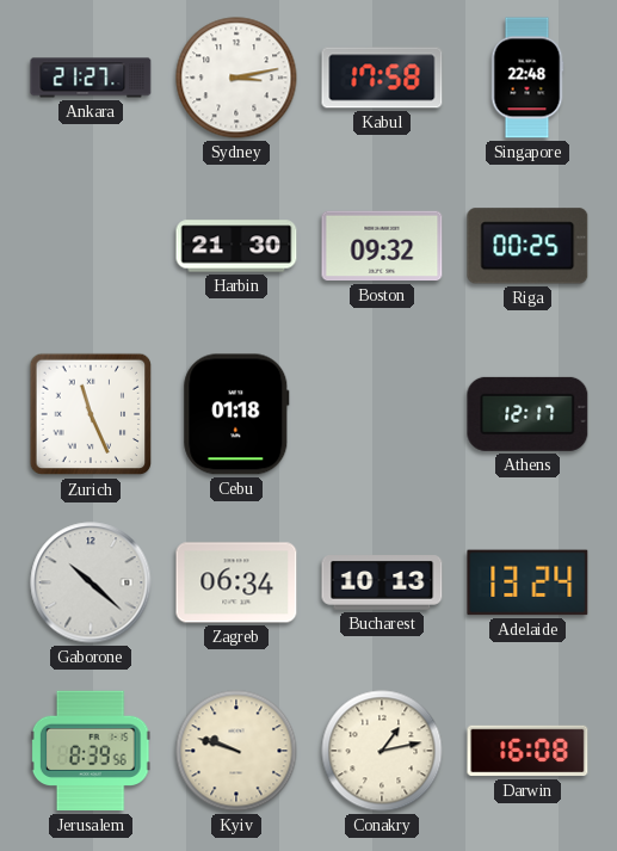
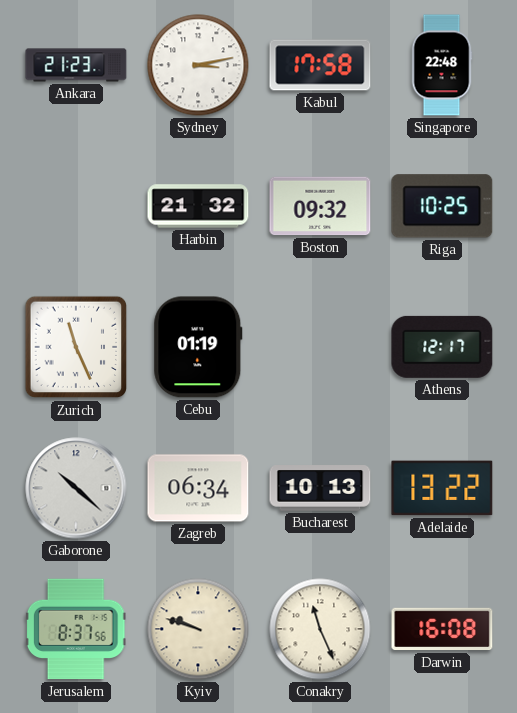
Ankara: 21:27 -> 21:23 (76, 65)
Harbin: 21:30 -> 21:32 (198, 206)
Riga: 00:25 -> 10:25 (442, 206)
Cebu: 01:18 -> 01:19 (198, 347)
Adelaide: 13:24 -> 13:22 (442, 488)
Jerusalem: 8:39 -> 8:37 (76, 629)
Conakry: 1:13 -> 11:26 (320, 629)
